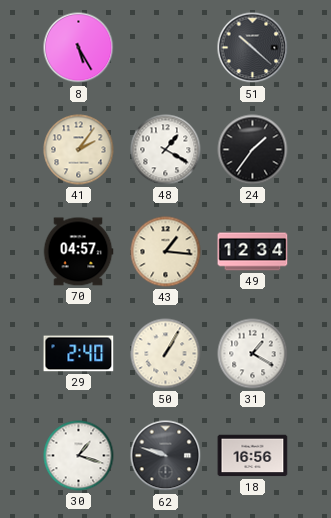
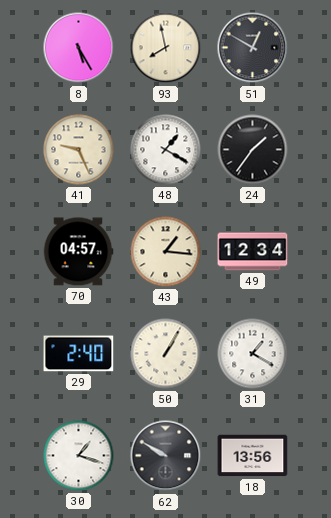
93: none -> 7:58 (166, 48)
51: 10:22 -> 12:50 (253, 48)
41: 2:06 -> 9:26 (79, 150)
62: 9:48 -> 9:50 (166, 456)
18: 16:56 -> 13:56 (253, 456)
